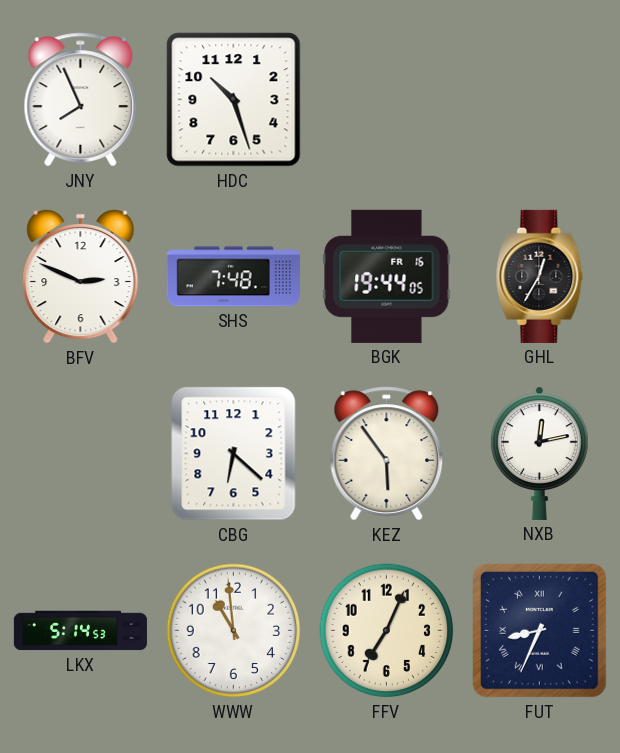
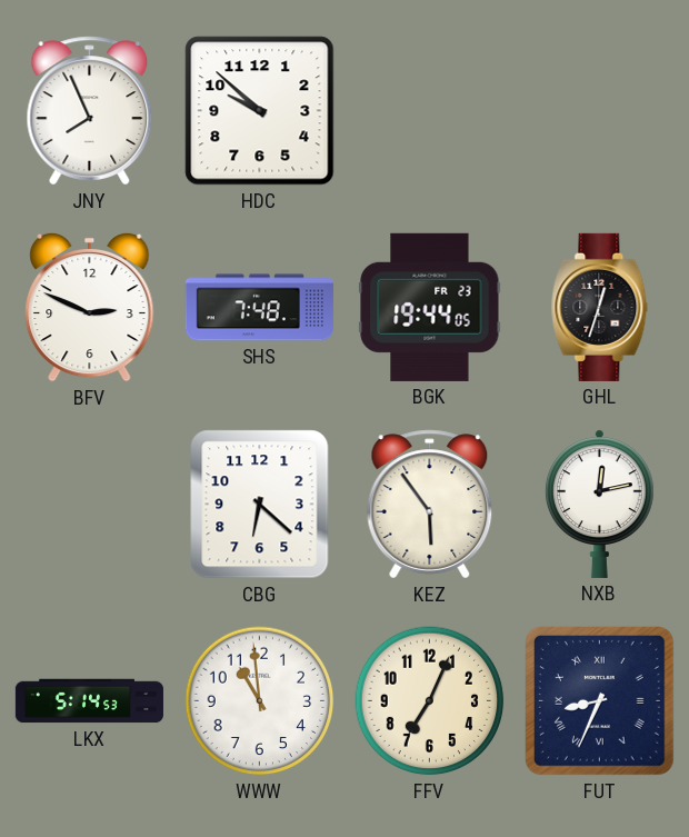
HDC: 10:27 -> 9:52 (260, 111)
BGK date: FR 16 -> FR 23 (430, 307)
GHL: 12:35 -> 12:33 (600, 307)
